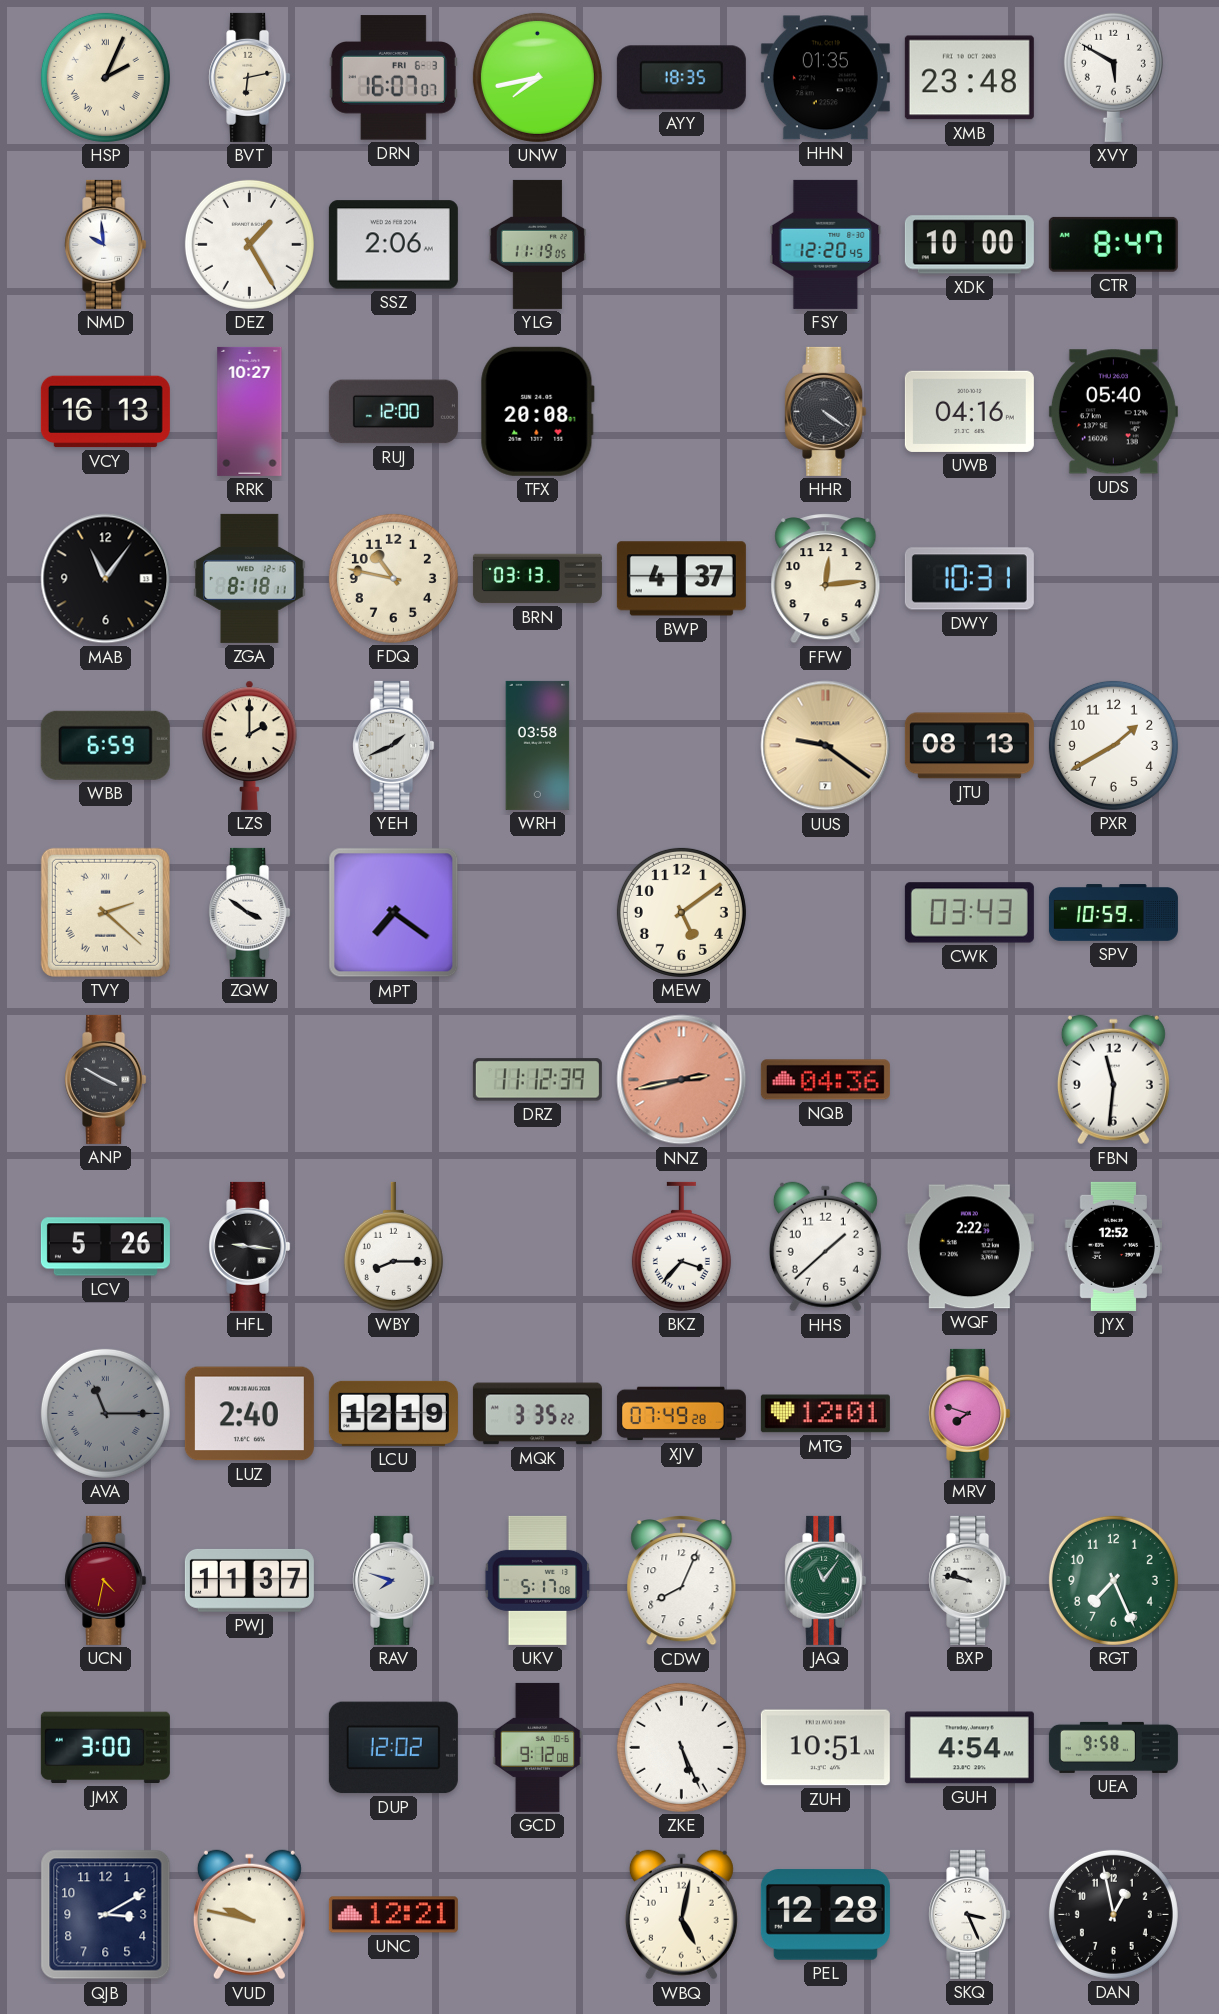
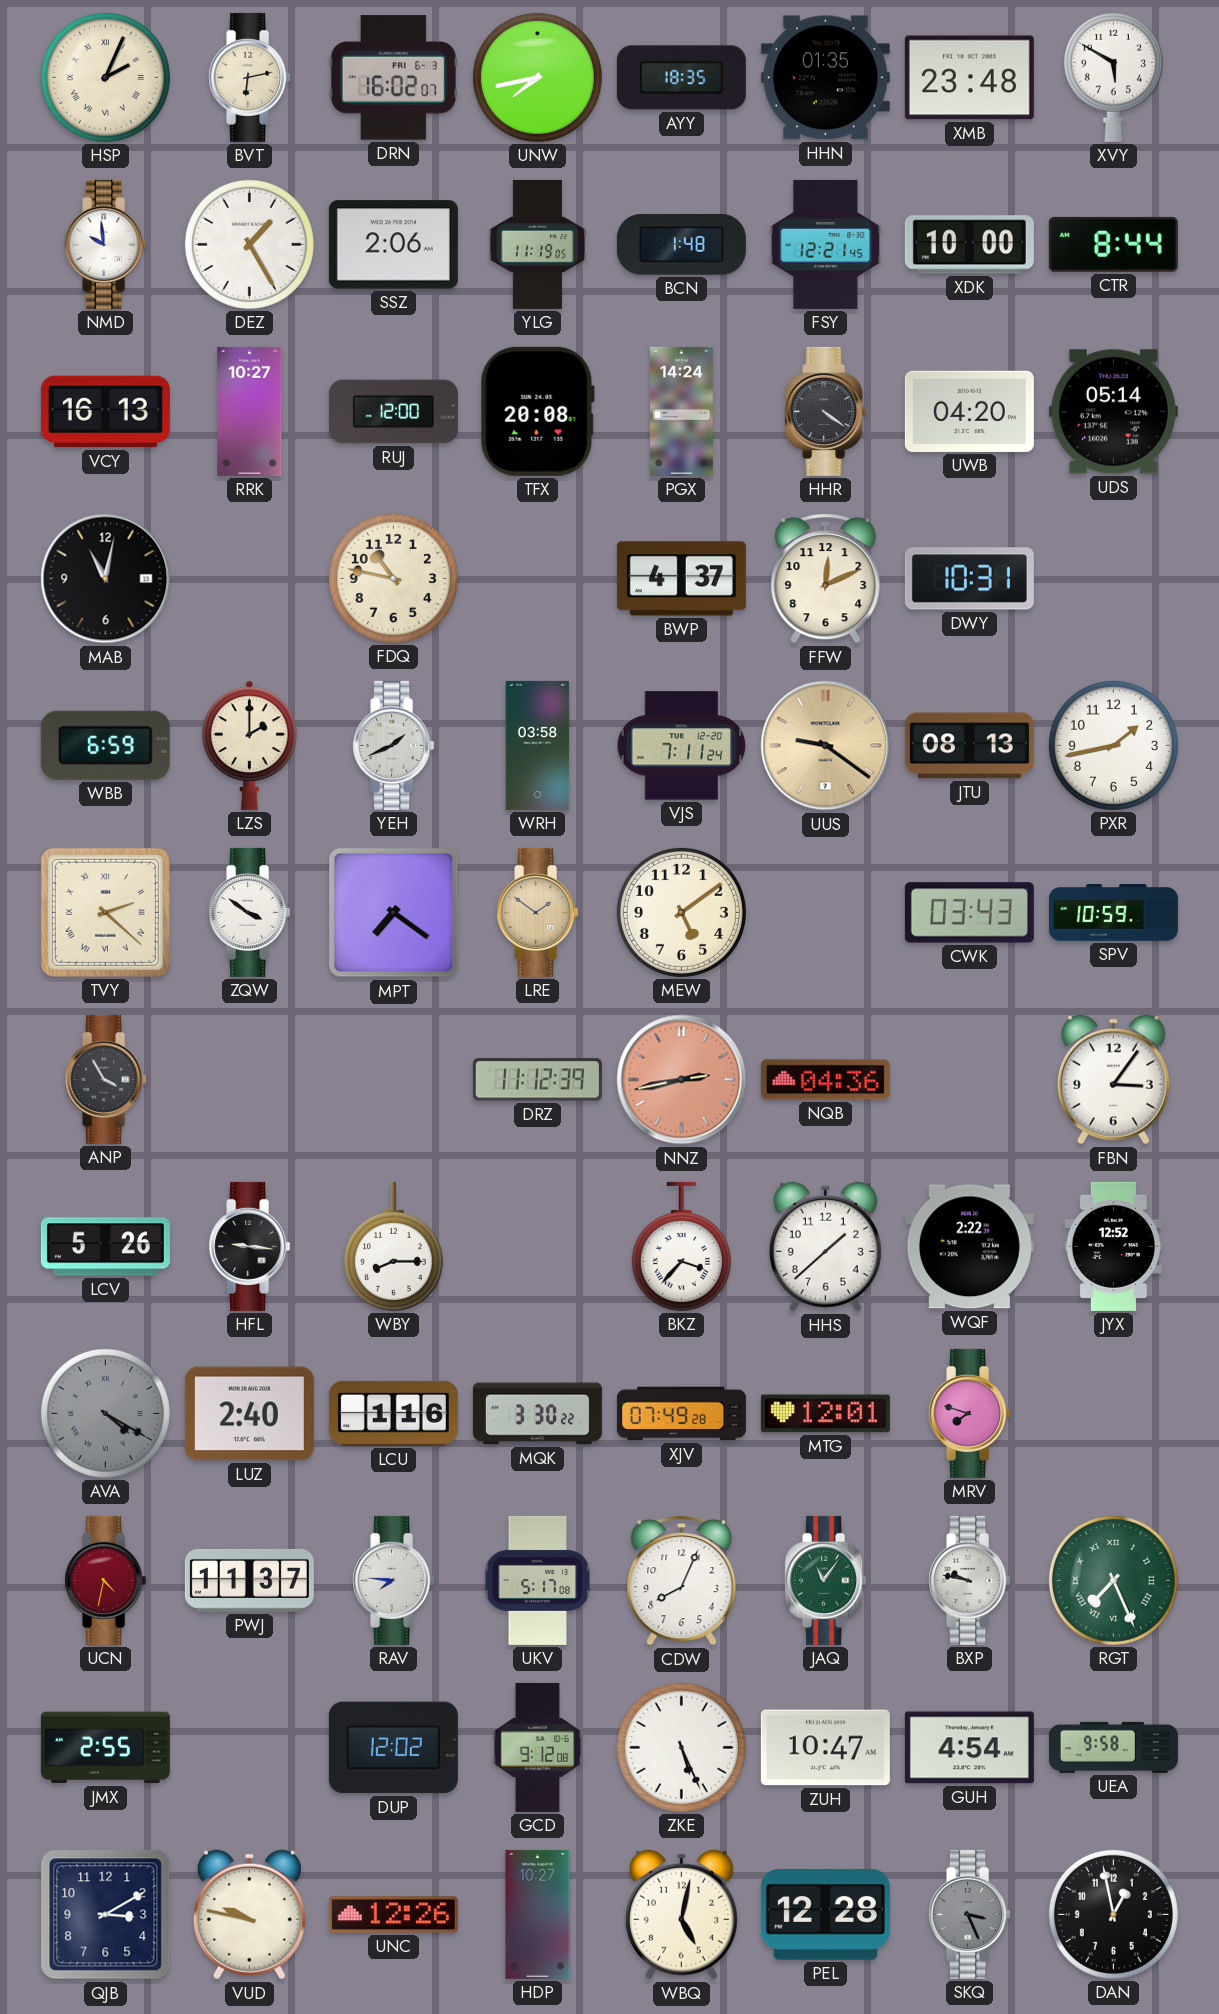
DRN: 16:07 -> 16:02 (393, 78)
BCN: none -> 1:48 (681, 245)
FSY: 12:20 -> 12:21 (826, 244)
CTR: 8:47 -> 8:44 (1113, 244)
PGX: none -> 14:24 (682, 411)
UWB: 04:16 -> 04:20 (969, 411)
UDS: 05:40 -> 05:14 (1113, 412)
MAB: 11:06 -> 11:02 (106, 579)
ZGA: 8:18 -> none (250, 578)
BRN: 03:13 -> none (537, 579)
FFW: 12:14 -> 12:11 (826, 579)
VJS: none -> 7:11 (682, 746)
PXR: 1:40 -> 1:43 (1113, 745)
LRE: none -> 1:51 (538, 912)
ANP: 3:50 -> 3:55 (106, 1079)
FBN: 11:31 -> 3:06 (1113, 1080)
AVA: 11:15 -> 4:20 (105, 1413)
LCU: 12:19 -> 1:16 (393, 1413)
MQK: 3:35 -> 3:30 (537, 1414)
RAV: 7:48 -> 7:46 (394, 1580)
RGT numerals: Arabic -> Roman (1113, 1580)
JMX: 3:00 -> 2:55 (105, 1748)
ZUH: 10:51 -> 10:47 (825, 1748)
UNC: 12:21 -> 12:26 (393, 1915)
HDP: none -> 10:27 (538, 1914)
SKQ dial: white -> grey (970, 1914)
